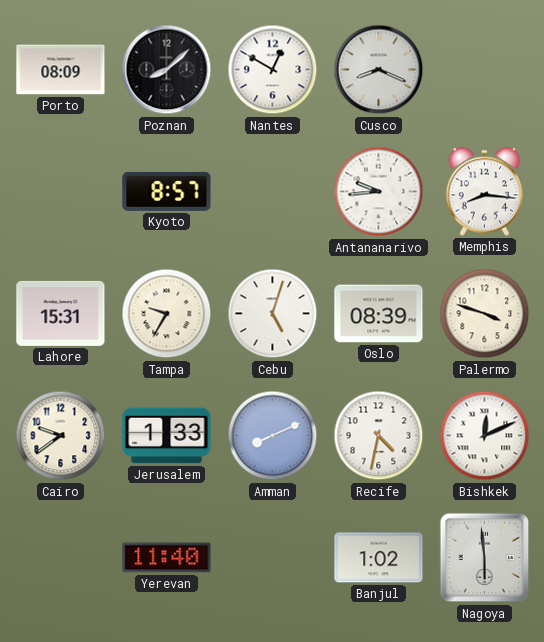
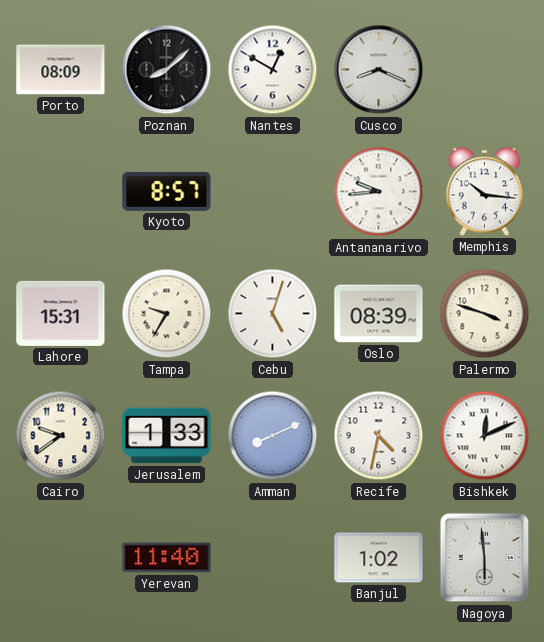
Memphis: 8:16 -> 10:16 (485, 192)
